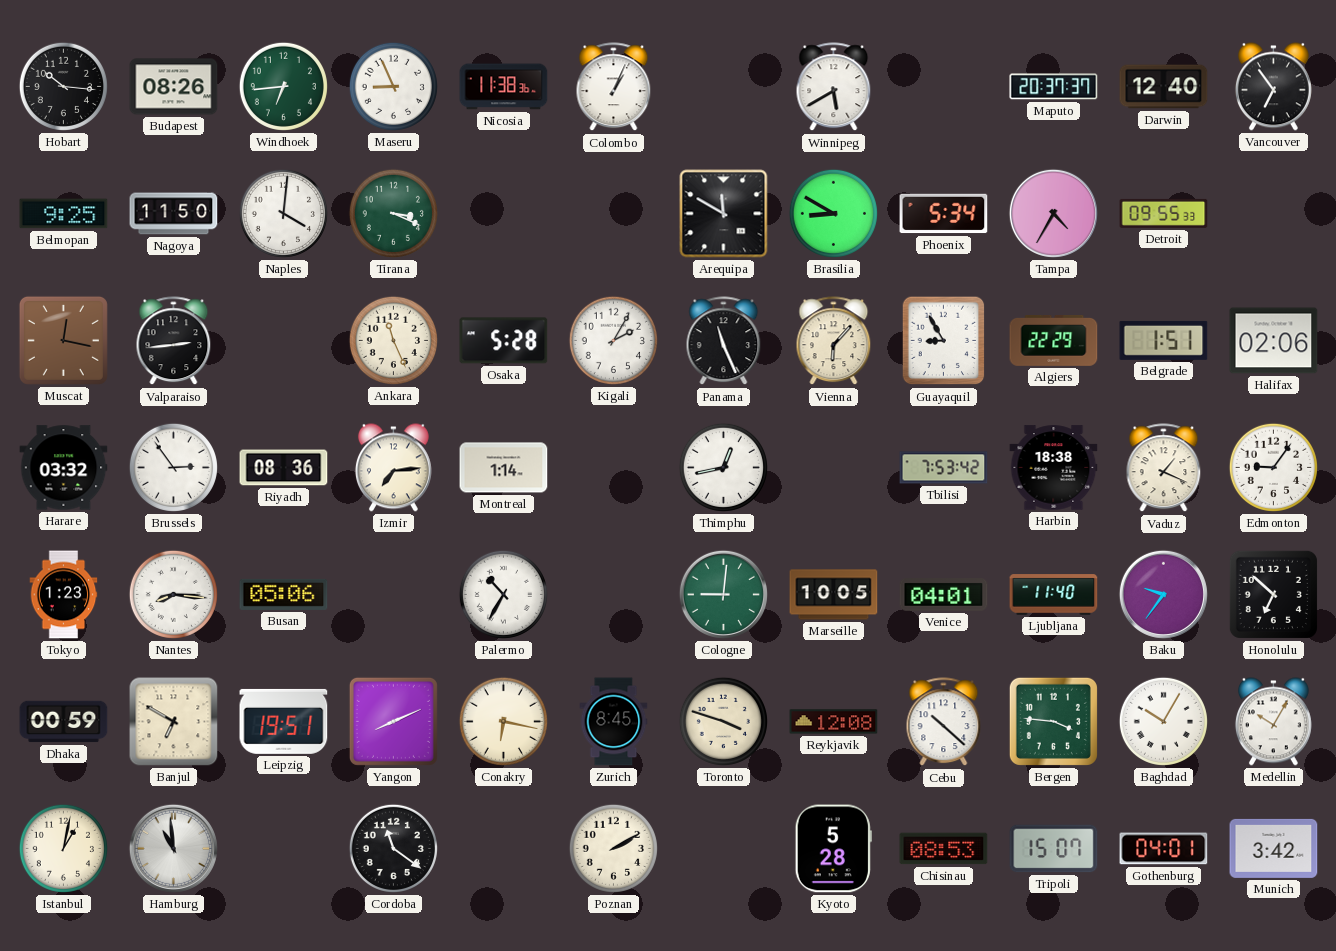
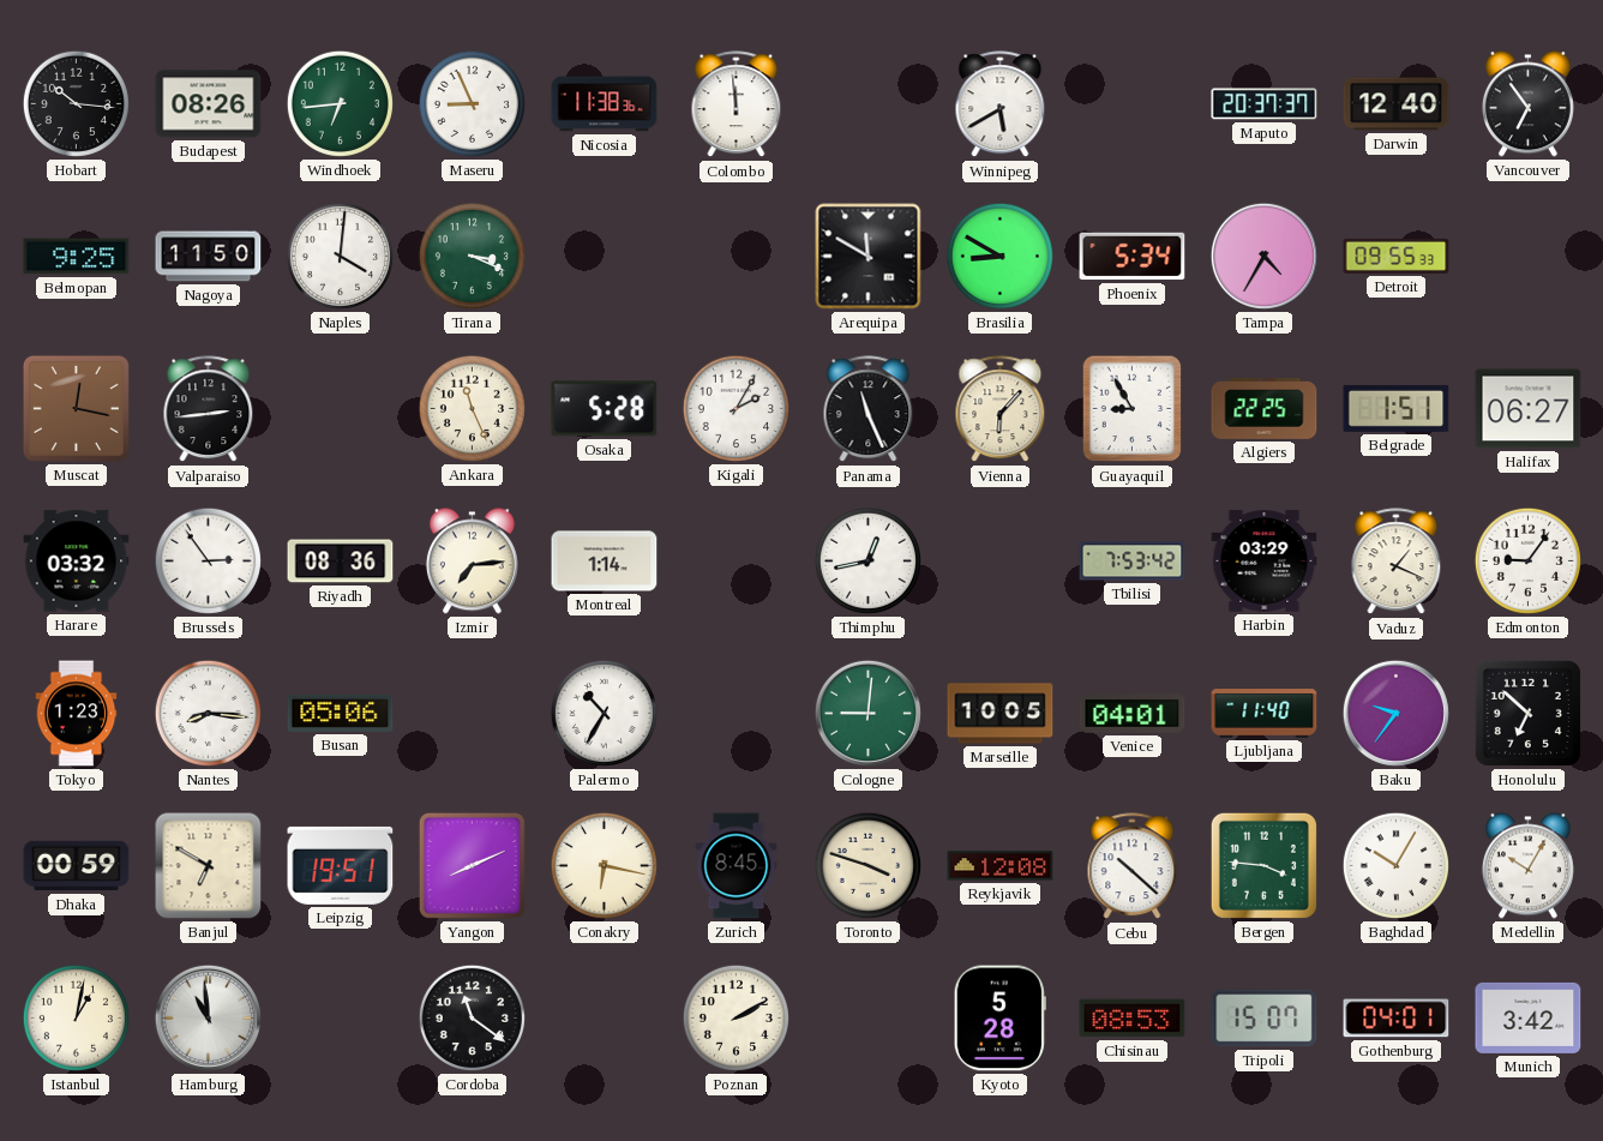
Colombo: 1:04 -> 11:59 (737, 104)
Algiers: 22:29 -> 22:25 (1265, 409)
Halifax: 02:06 -> 06:27 (1529, 409)
Harbin: 18:38 -> 03:29 (1265, 562)
